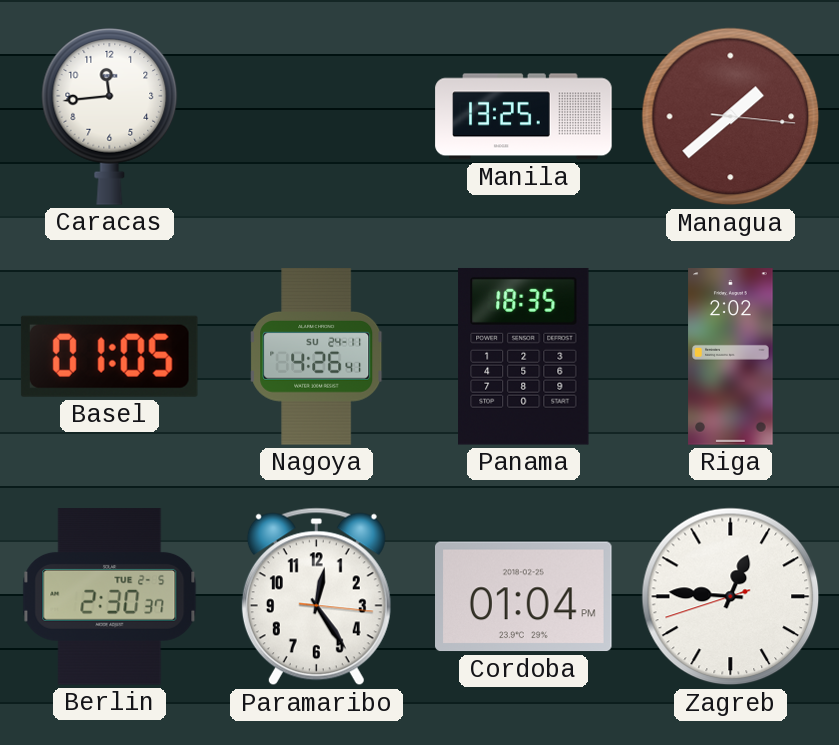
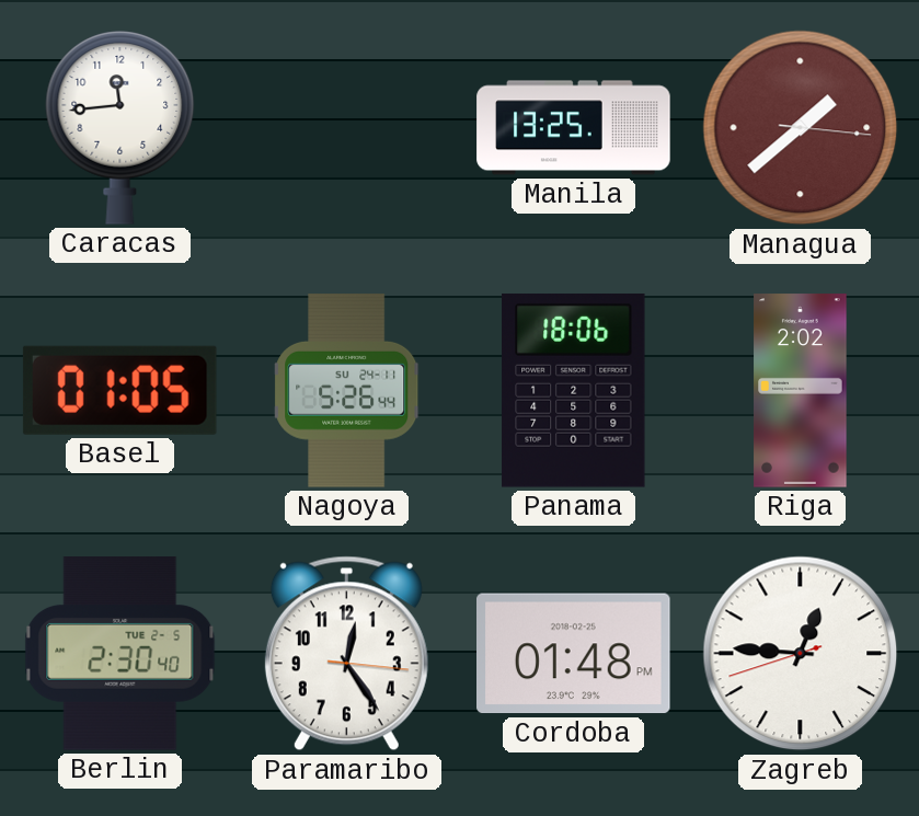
Nagoya: 4:26 -> 5:26 (347, 391)
Panama: 18:35 -> 18:06 (574, 390)
Berlin: 2:30:37 -> 2:30:40 (120, 654)
Cordoba: 01:04 -> 01:48 (574, 654)
